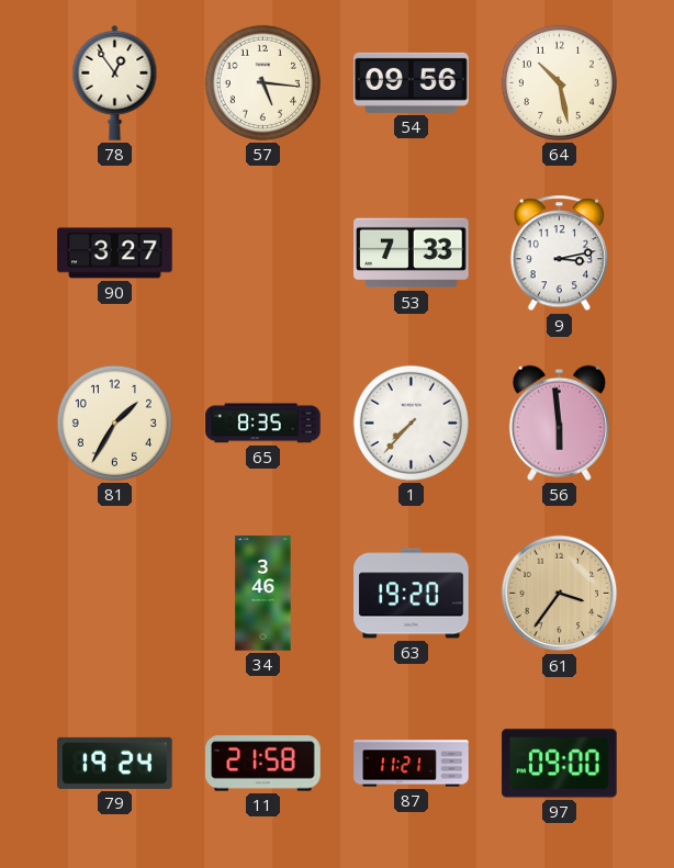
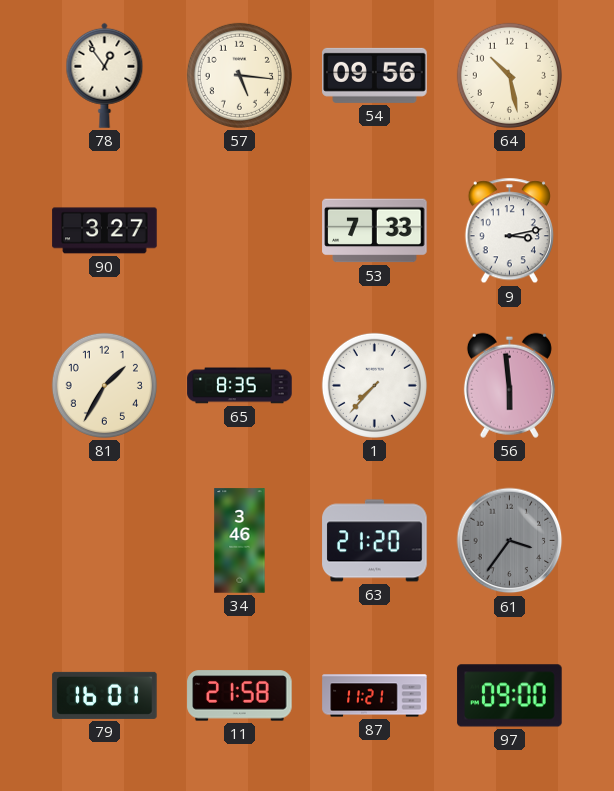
63: 19:20 -> 21:20 (375, 541)
61 dial: champagne -> grey (510, 541)
79: 19:24 -> 16:01 (105, 695)
